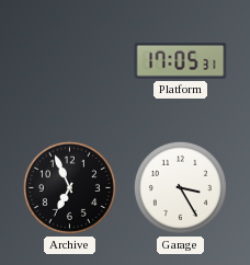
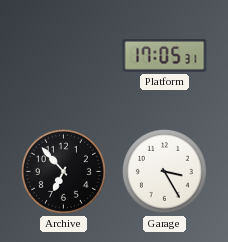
Archive: 6:56 -> 6:53 (63, 171)
